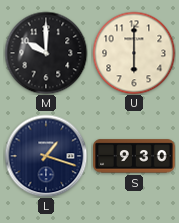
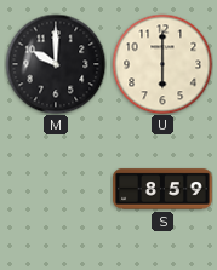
L: 1:18 -> none (46, 156)
S: 9:30 -> 8:59 (162, 189)
